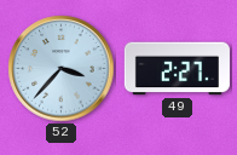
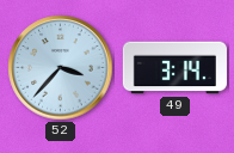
49: 2:27 -> 3:14 (174, 68)
